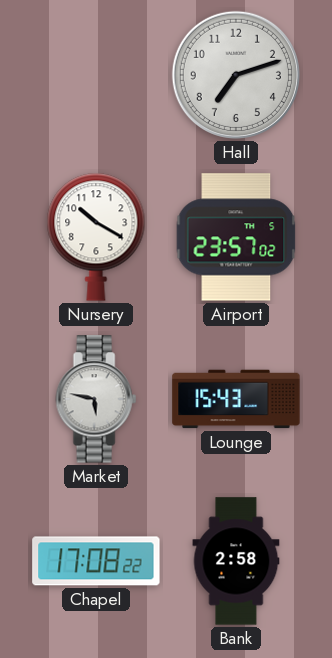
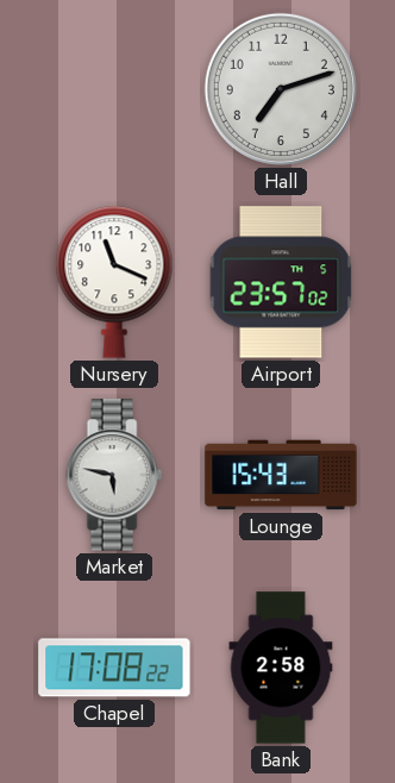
Nursery: 10:20 -> 11:19 (114, 282)
